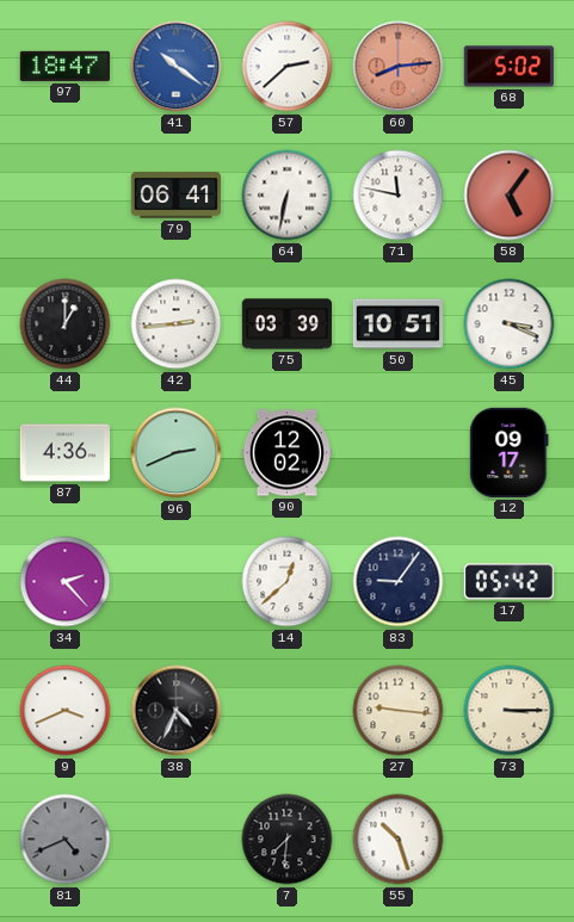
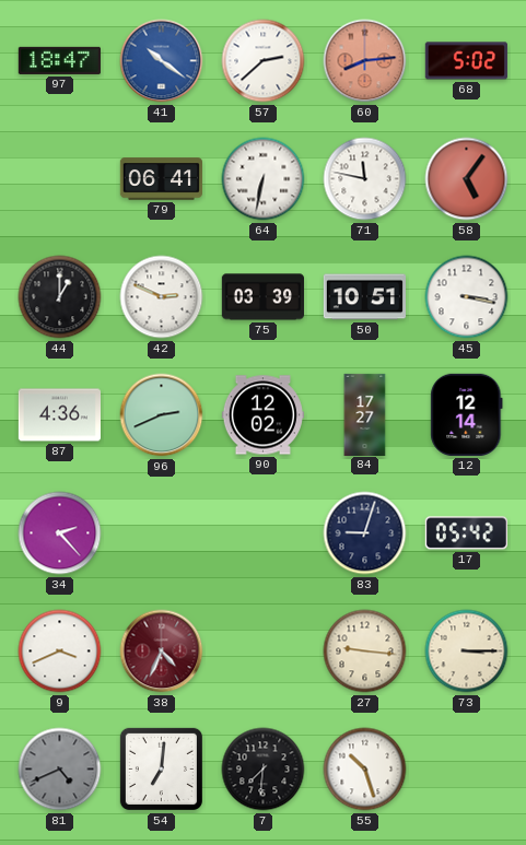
42: 2:44 -> 2:49 (162, 297)
45: 3:19 -> 3:17 (467, 297)
84: none -> 17:27 (365, 414)
12: 09:17 -> 12:14 (467, 414)
14: 12:38 -> none (288, 582)
83: 9:06 -> 9:03 (365, 533)
38 dial: black -> burgundy (162, 652)
54: none -> 7:01 (161, 768)
